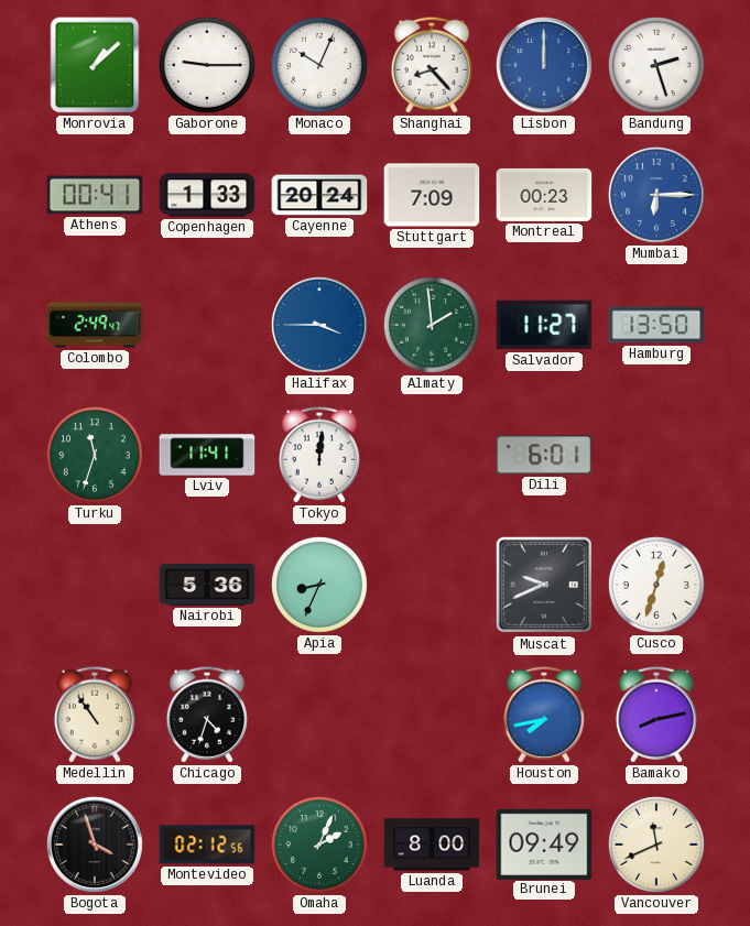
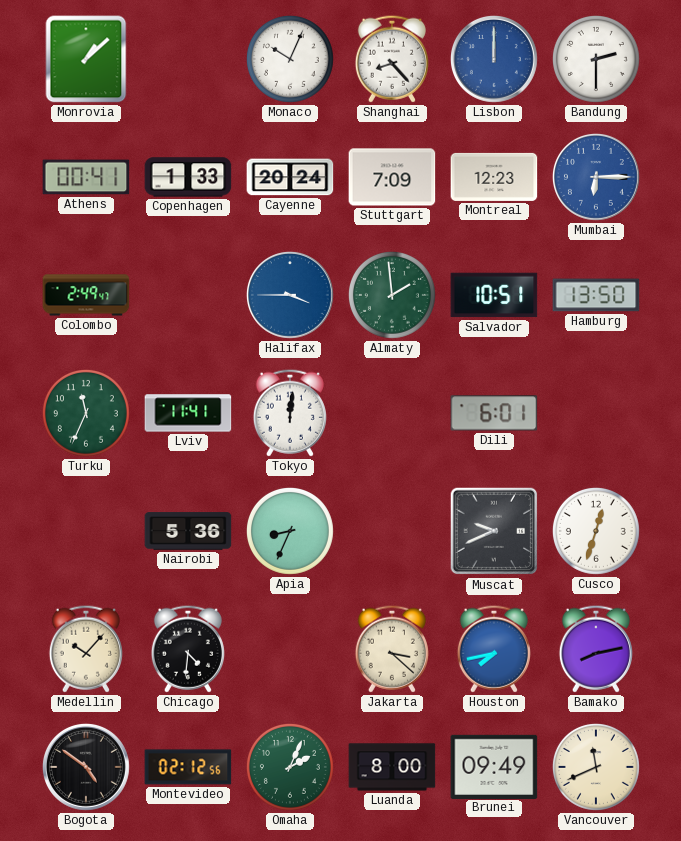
Gaborone: 9:15 -> none (207, 65)
Bandung: 2:27 -> 2:30 (596, 59)
Montreal: 00:23 -> 12:23 (494, 177)
Salvador: 11:27 -> 10:51 (494, 295)
Turku: 11:33 -> 11:34 (86, 413)
Medellin: 10:54 -> 10:07 (86, 649)
Chicago: 4:33 -> 4:31 (188, 649)
Jakarta: none -> 3:22 (392, 649)
Bogota: 3:57 -> 4:51 (86, 767)
